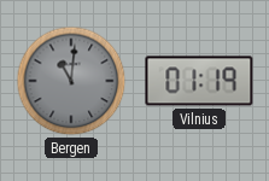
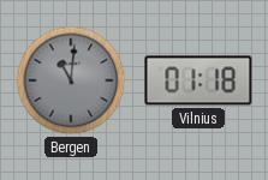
Vilnius: 01:19 -> 01:18 (198, 80)
